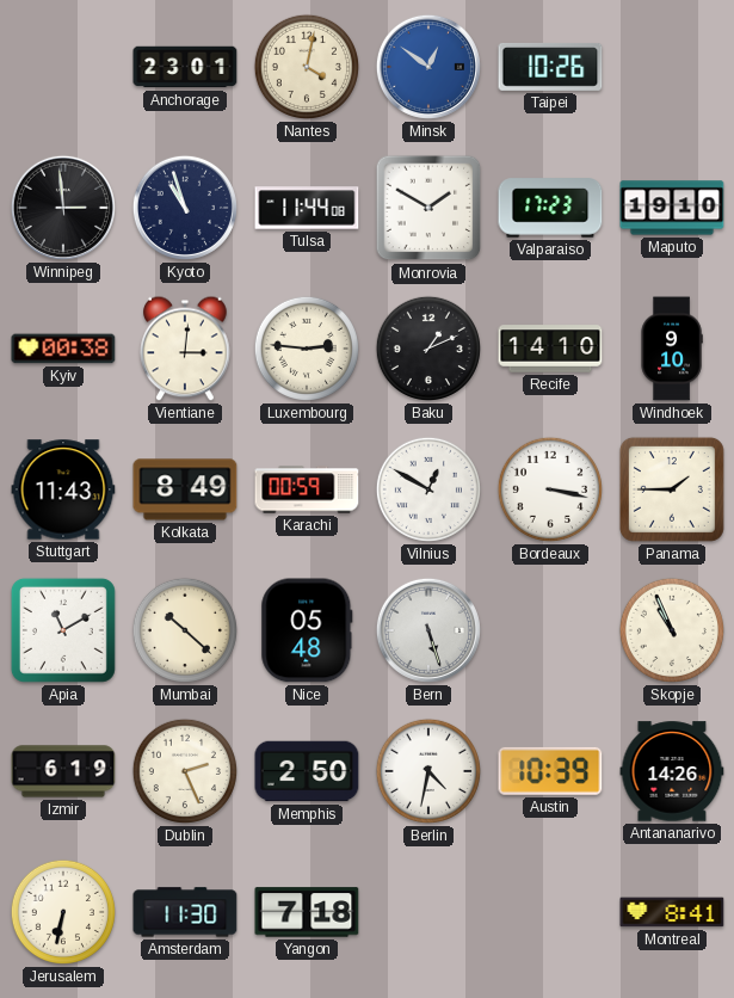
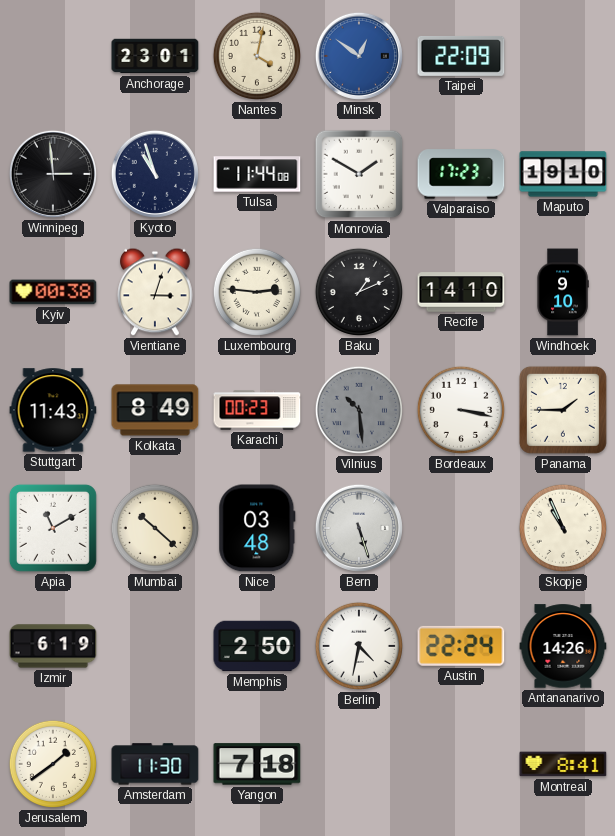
Taipei: 10:26 -> 22:09 (461, 56)
Vientiane: 3:01 -> 3:03 (155, 292)
Karachi: 00:59 -> 00:23 (257, 410)
Vilnius: 12:50 -> 10:29 (359, 410)
Vilnius dial: white -> grey (359, 410)
Nice: 05:48 -> 03:48 (257, 528)
Dublin: 2:26 -> none (185, 771)
Austin: 10:39 -> 22:24 (461, 646)
Jerusalem: 6:32 -> 1:39 (53, 764)
